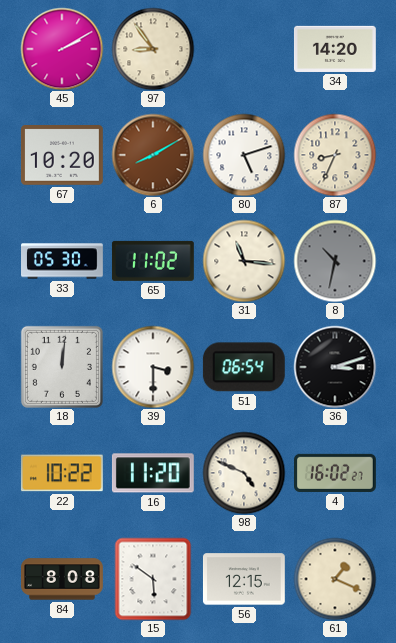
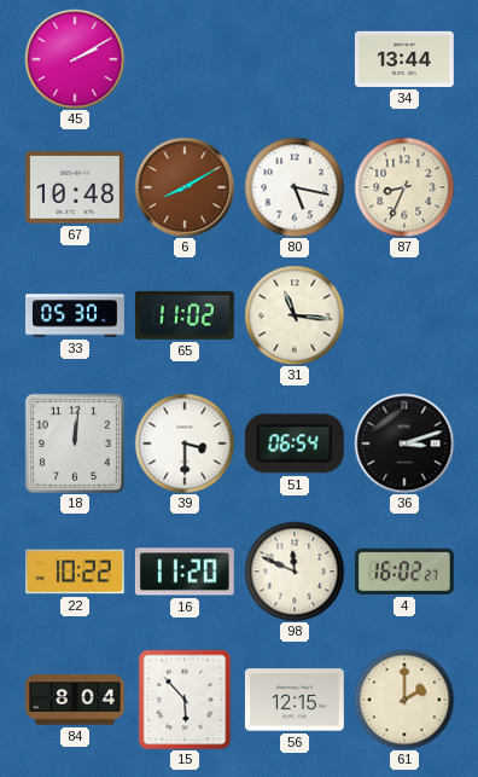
97: 8:54 -> none (153, 49)
34: 14:20 -> 13:44 (404, 59)
67: 10:20 -> 10:48 (75, 187)
80: 5:12 -> 5:17 (295, 187)
8: 10:32 -> none (335, 261)
98: 4:49 -> 11:49 (295, 572)
84: 8:08 -> 8:04 (76, 700)
15: 5:51 -> 5:53 (185, 700)
61: 1:19 -> 2:00 (404, 700)
